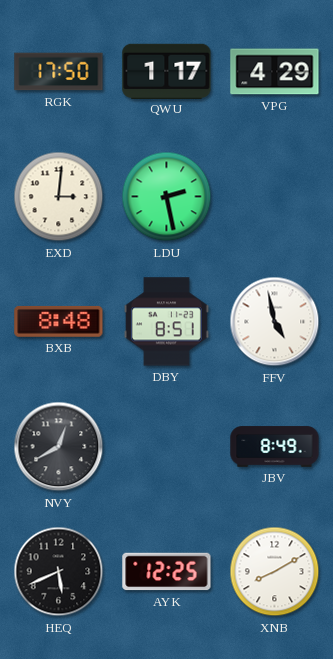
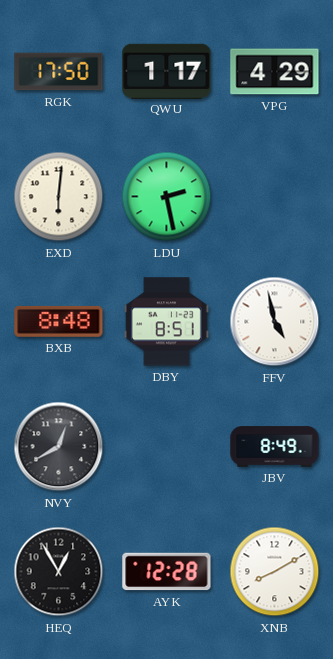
EXD: 3:01 -> 6:01 (59, 197)
HEQ: 5:41 -> 12:55 (59, 572)
AYK: 12:25 -> 12:28 (167, 572)
